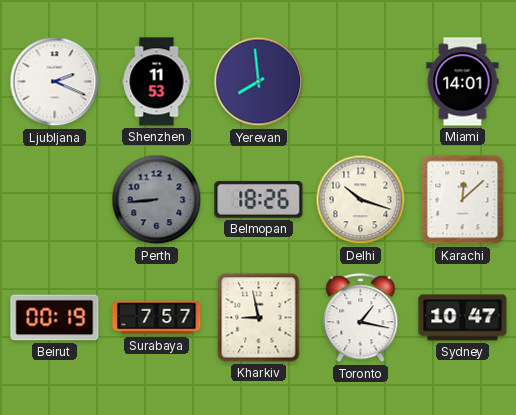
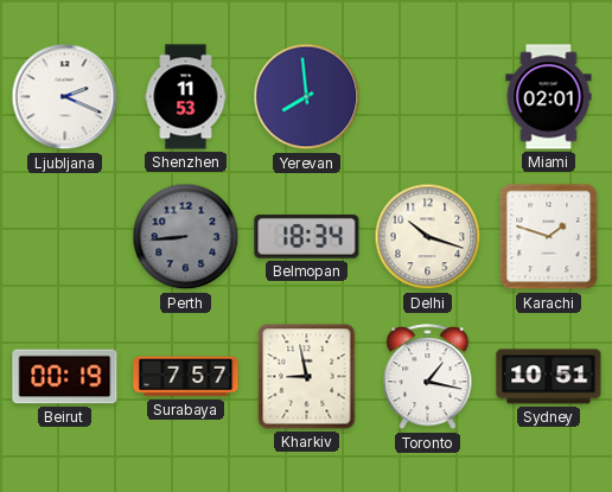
Miami: 14:01 -> 02:01 (549, 97)
Belmopan: 18:26 -> 18:34 (307, 237)
Karachi: 12:08 -> 1:48 (549, 237)
Sydney: 10:47 -> 10:51 (549, 377)
